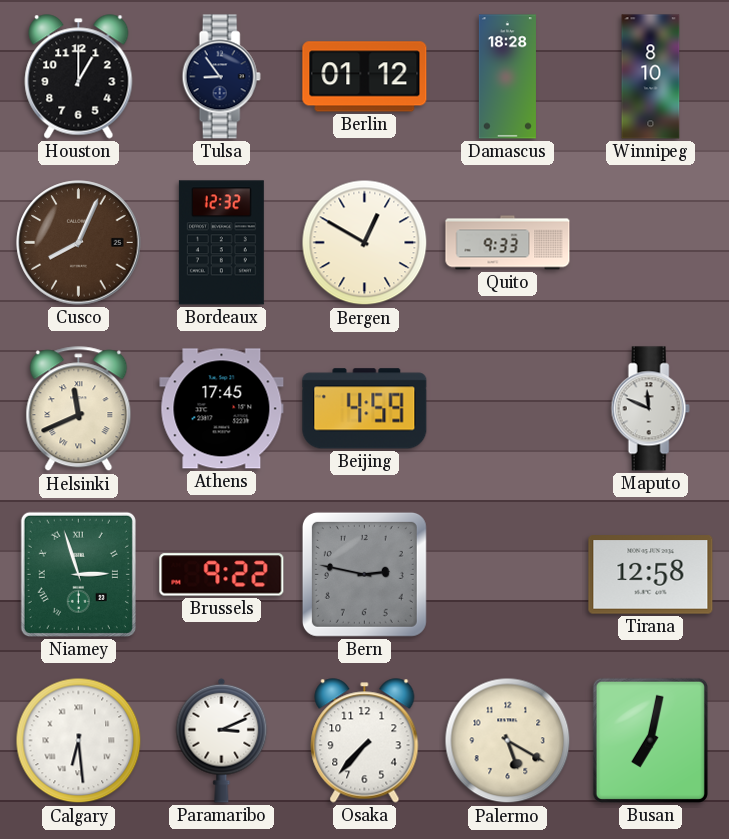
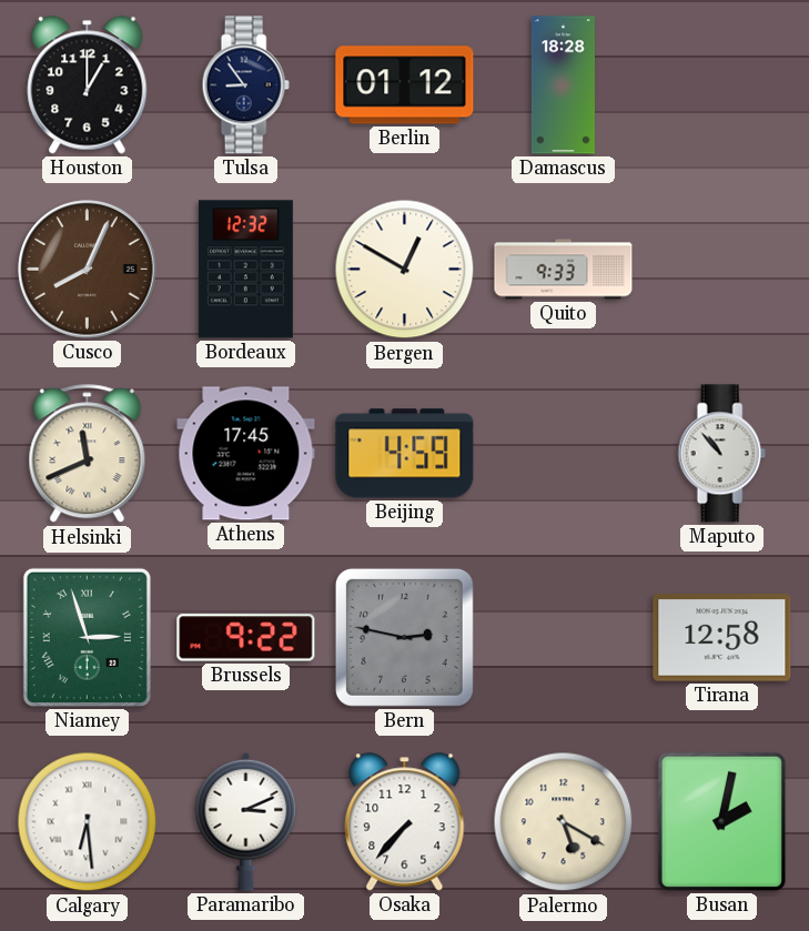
Winnipeg: 8:10 -> none (651, 77)
Maputo: 11:49 -> 10:53 (721, 454)
Busan: 7:02 -> 2:02 (721, 821)
